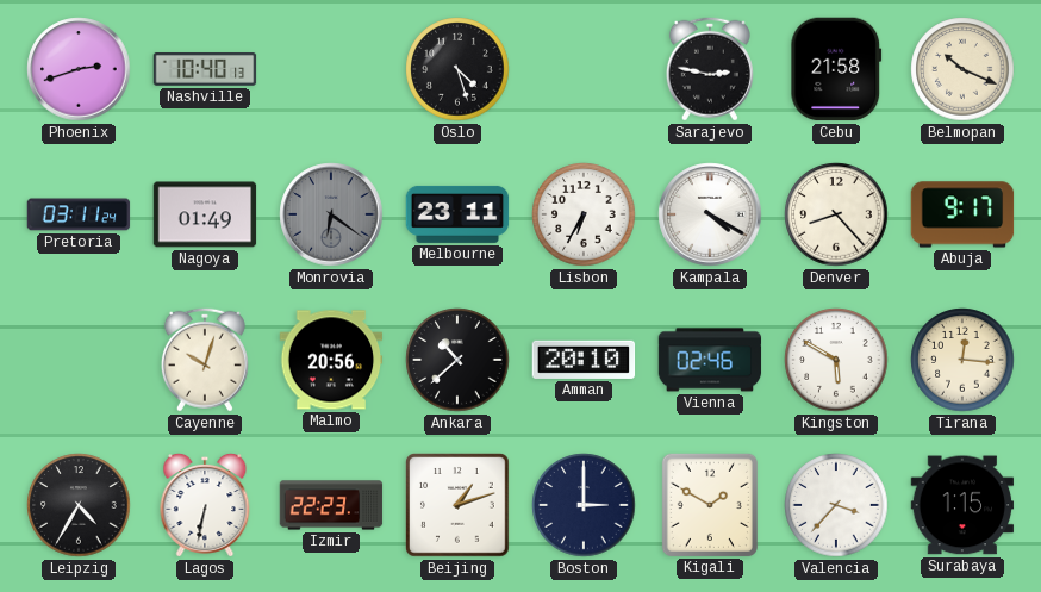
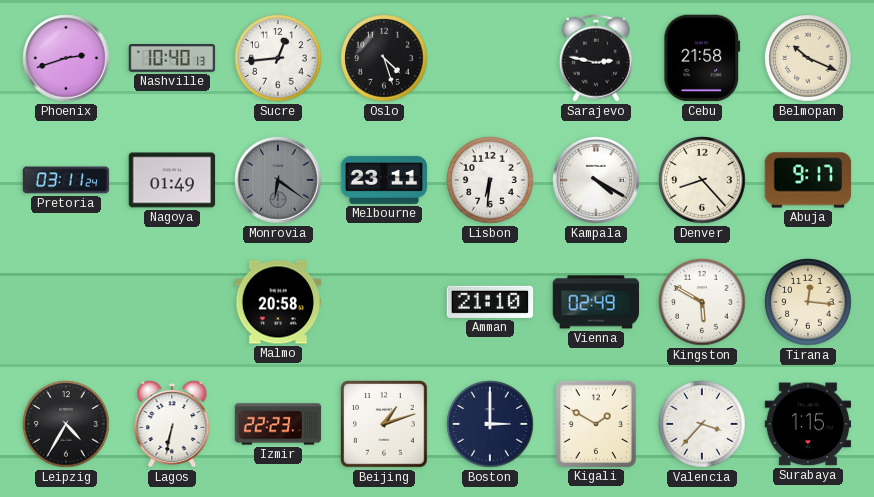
Sucre: none -> 12:44 (278, 58)
Lisbon: 6:35 -> 6:31 (490, 180)
Cayenne: 10:03 -> none (205, 360)
Malmo: 20:56 -> 20:58 (278, 302)
Ankara: 10:38 -> none (457, 360)
Amman: 20:10 -> 21:10 (490, 302)
Vienna: 02:46 -> 02:49 (596, 302)
